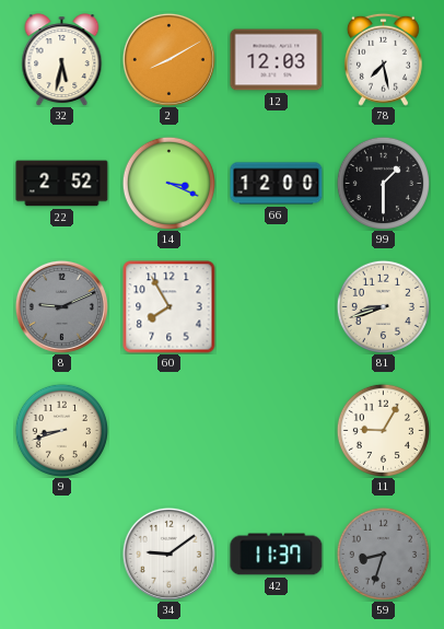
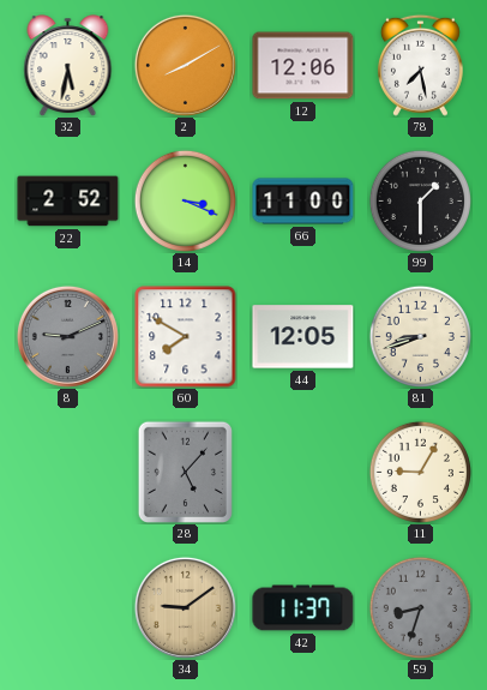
12: 12:03 -> 12:06 (303, 66)
66: 12:00 -> 11:00 (303, 202)
60: 7:55 -> 7:50 (186, 337)
44: none -> 12:05 (303, 337)
9: 8:42 -> none (61, 430)
28: none -> 5:07 (185, 472)
34 dial: white -> champagne (185, 607)
